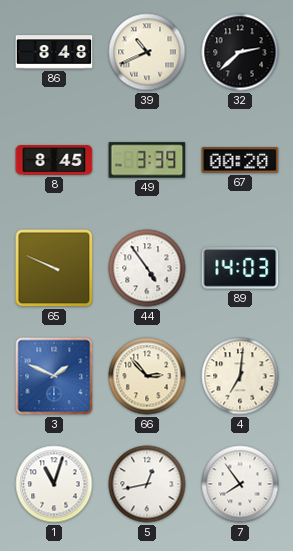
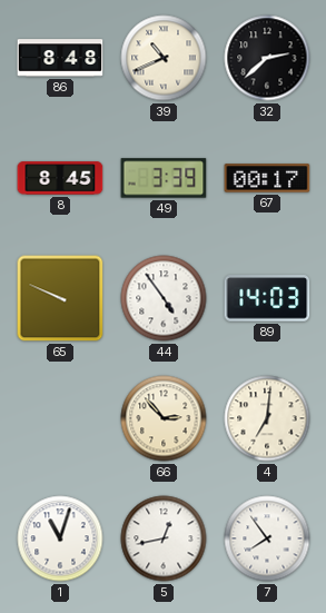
67: 00:20 -> 00:17 (267, 178)
3: 1:49 -> none (54, 376)
